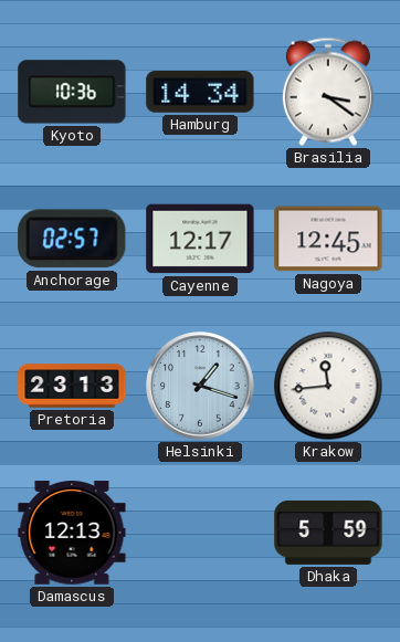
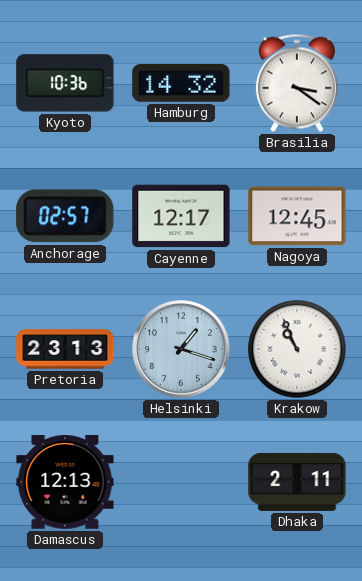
Hamburg: 14:34 -> 14:32 (181, 84)
Krakow: 11:44 -> 10:56 (297, 349)
Dhaka: 5:59 -> 2:11 (297, 482)
